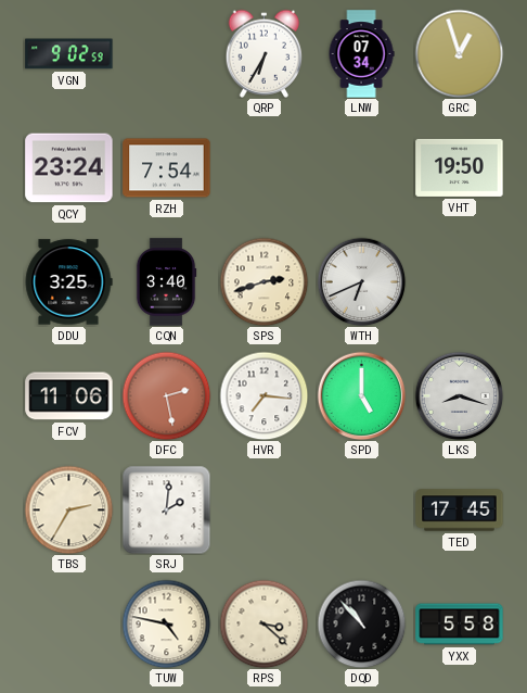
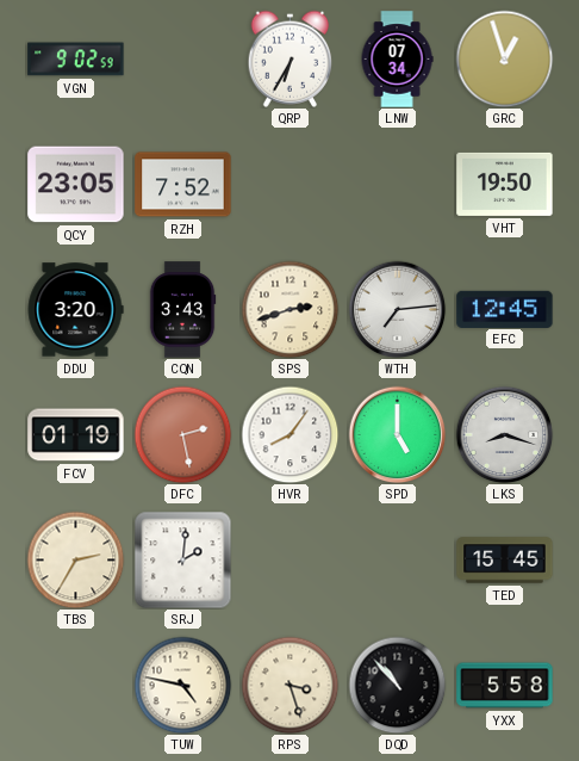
QCY: 23:24 -> 23:05 (76, 185)
RZH: 7:54 -> 7:52 (183, 185)
DDU: 3:25 -> 3:20 (75, 310)
CQN: 3:40 -> 3:43 (182, 310)
WTH: 6:41 -> 7:14 (397, 309)
EFC: none -> 12:45 (505, 309)
FCV: 11:06 -> 01:19 (76, 435)
HVR: 7:16 -> 8:06 (289, 434)
TED: 17:45 -> 15:45 (505, 561)
RPS: 3:22 -> 3:27 (289, 685)
